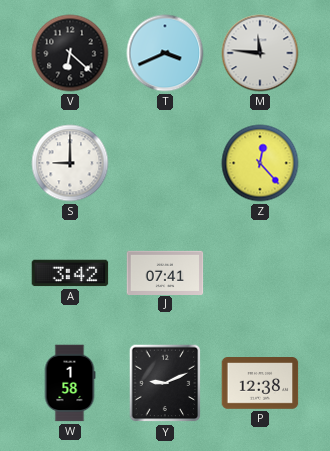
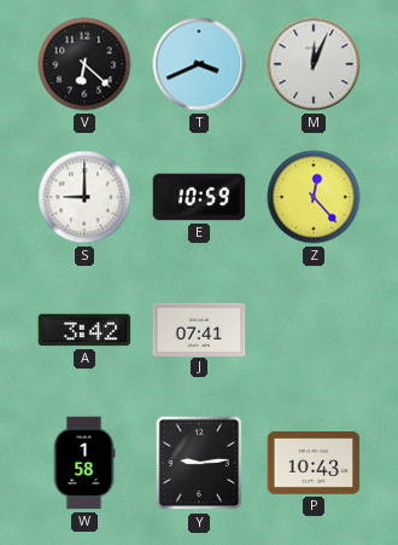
M: 11:46 -> 12:04 (314, 64)
E: none -> 10:59 (199, 197)
Y: 9:11 -> 9:14 (199, 463)
P: 12:38 -> 10:43 (314, 464)
